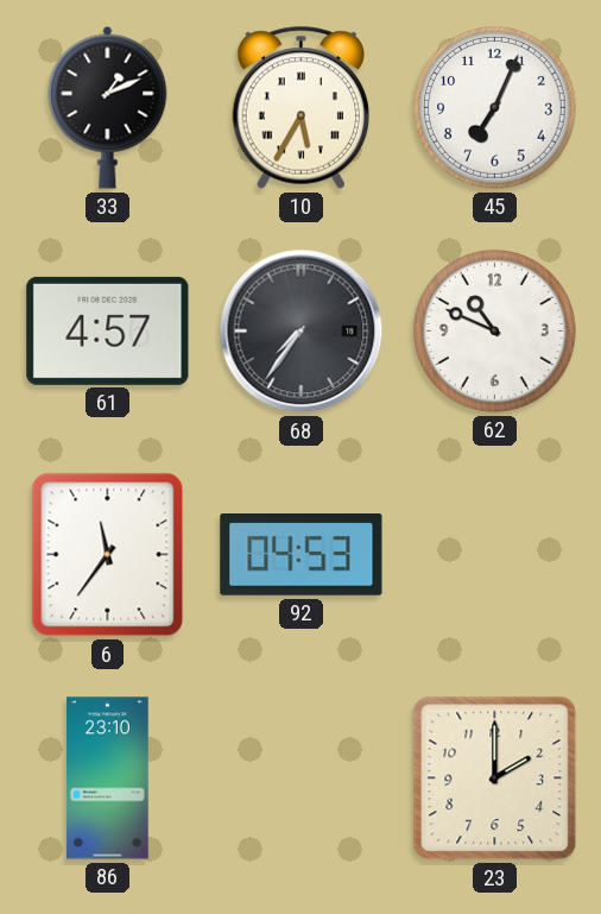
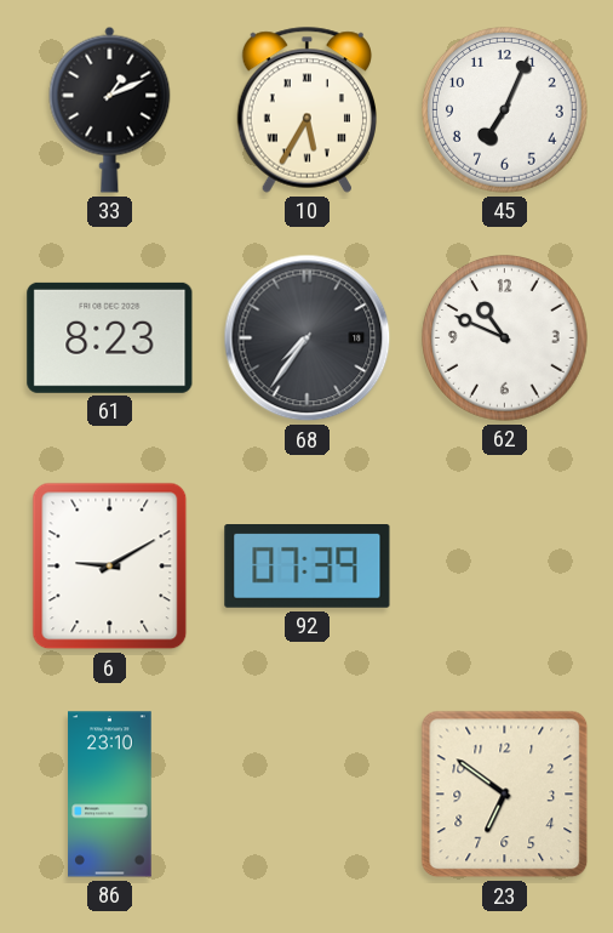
61: 4:57 -> 8:23 (110, 337)
6: 11:36 -> 9:10 (110, 567)
92: 04:53 -> 07:39 (308, 567)
23: 2:00 -> 6:51 (505, 795)
